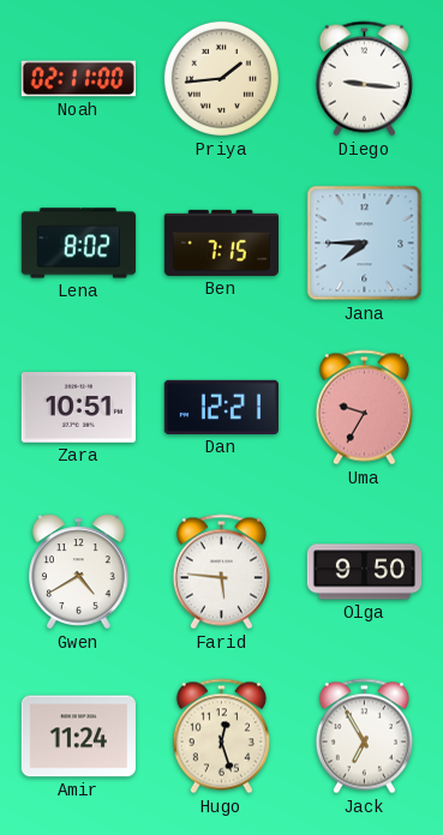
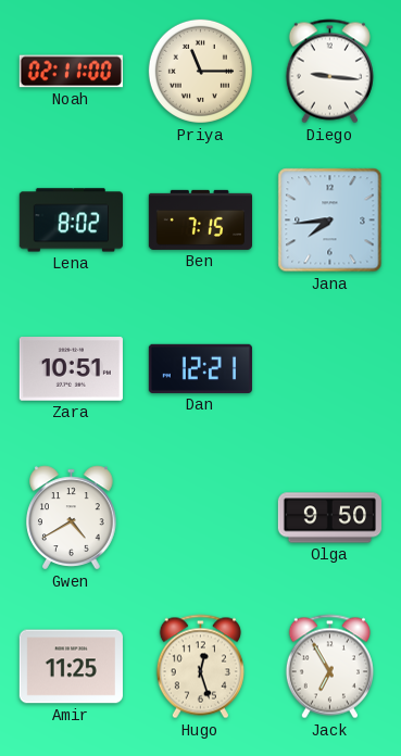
Priya: 1:44 -> 11:15 (200, 71)
Jana: 7:45 -> 7:44 (330, 220)
Uma: 9:35 -> none (364, 408)
Farid: 5:46 -> none (221, 572)
Amir: 11:24 -> 11:25 (71, 667)
